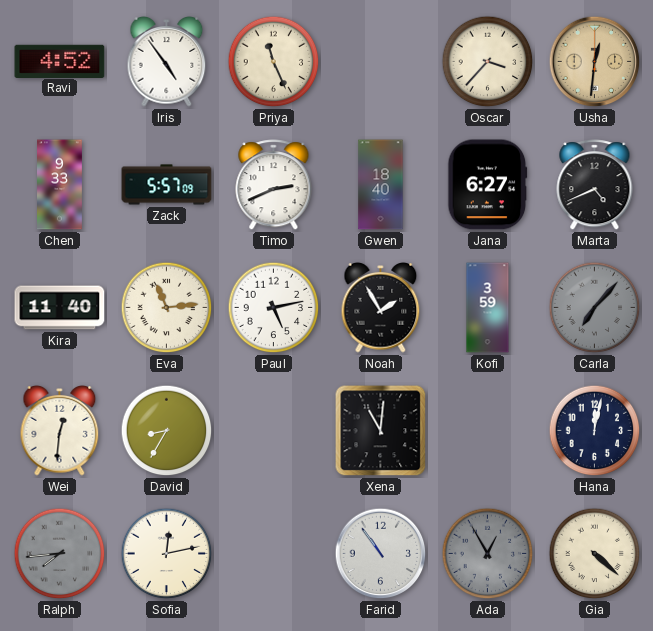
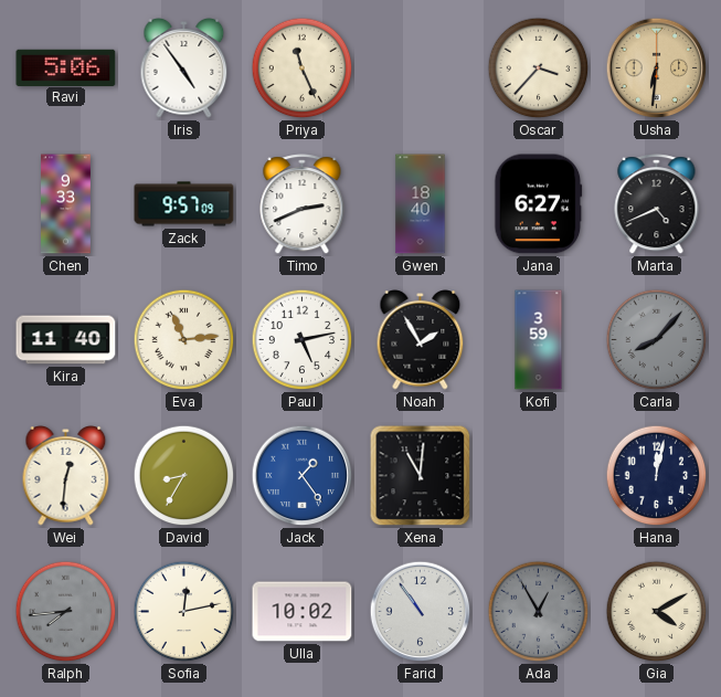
Ravi: 4:52 -> 5:06 (66, 67)
Usha: 12:31 -> 6:31 (657, 68)
Zack: 5:57 -> 9:57 (184, 204)
Carla: 7:07 -> 8:07 (657, 340)
Jack: none -> 1:24 (303, 476)
Ulla: none -> 10:02 (303, 612)
Gia: 4:22 -> 4:10 (657, 612)
